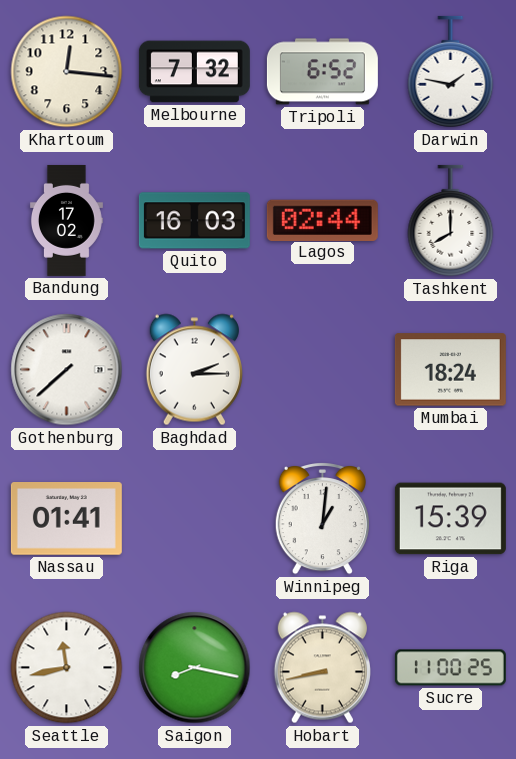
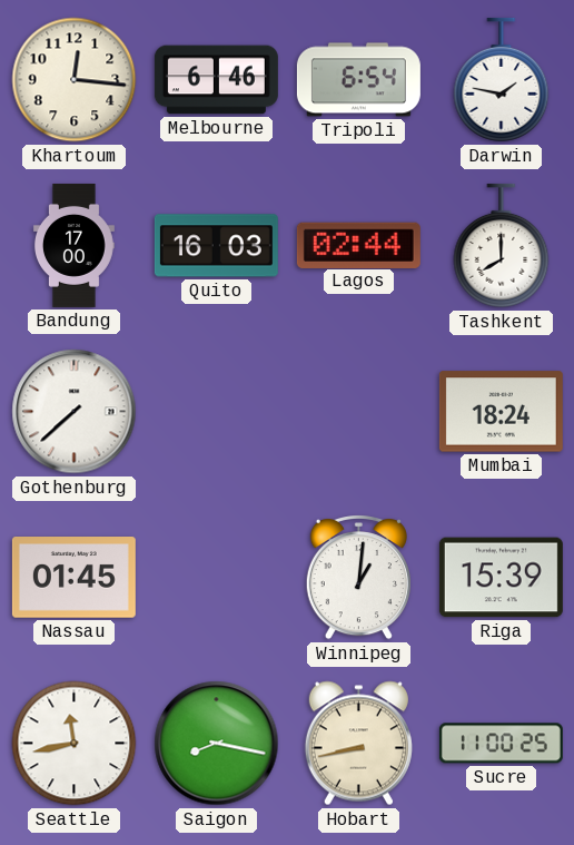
Melbourne: 7:32 -> 6:46 (216, 80)
Tripoli: 6:52 -> 6:54 (358, 80)
Bandung: 17:02 -> 17:00 (73, 245)
Baghdad: 2:15 -> none (194, 370)
Nassau: 01:41 -> 01:45 (73, 578)
